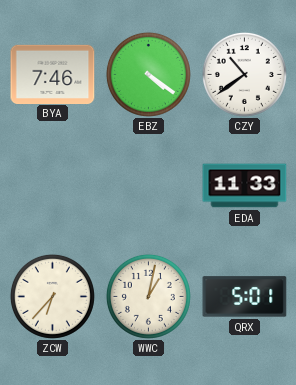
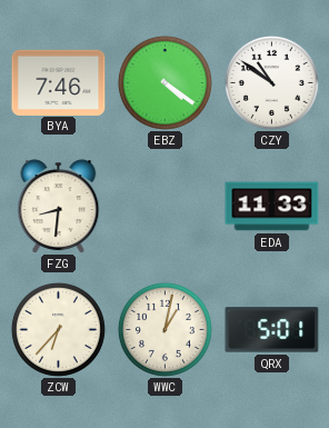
CZY: 10:39 -> 10:51 (271, 82)
FZG: none -> 8:31 (59, 207)
